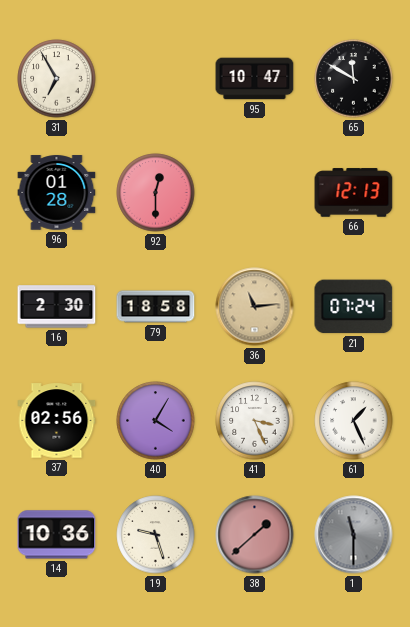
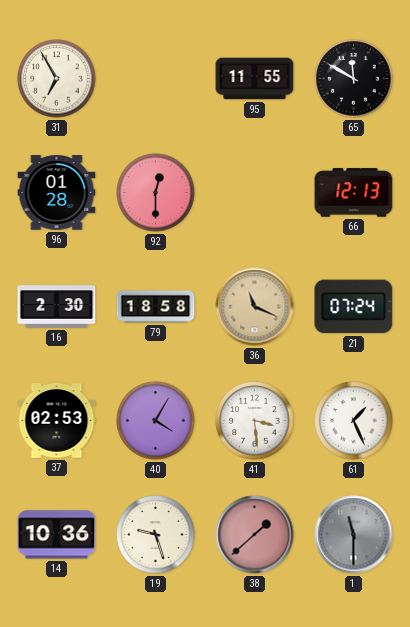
95: 10:47 -> 11:55 (255, 79)
36: 11:14 -> 11:19 (255, 307)
37: 02:56 -> 02:53 (57, 421)
41: 3:26 -> 3:29 (255, 421)
